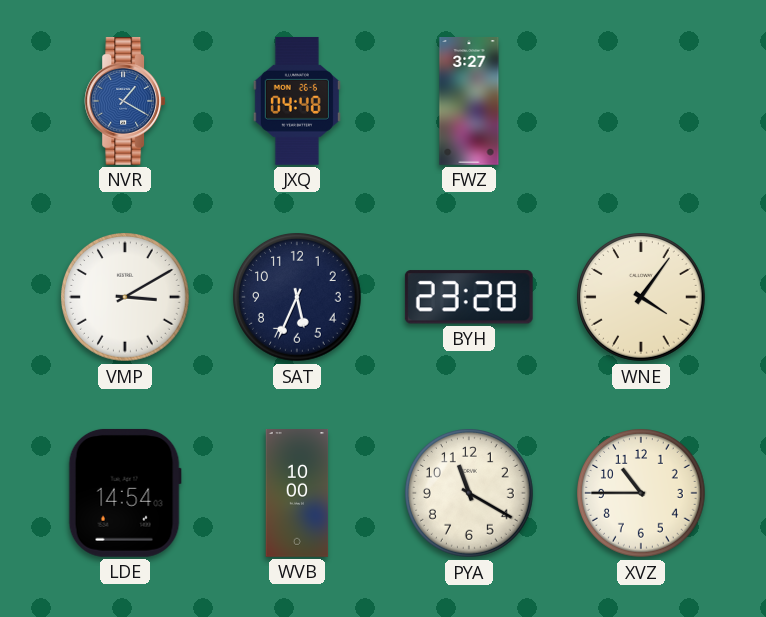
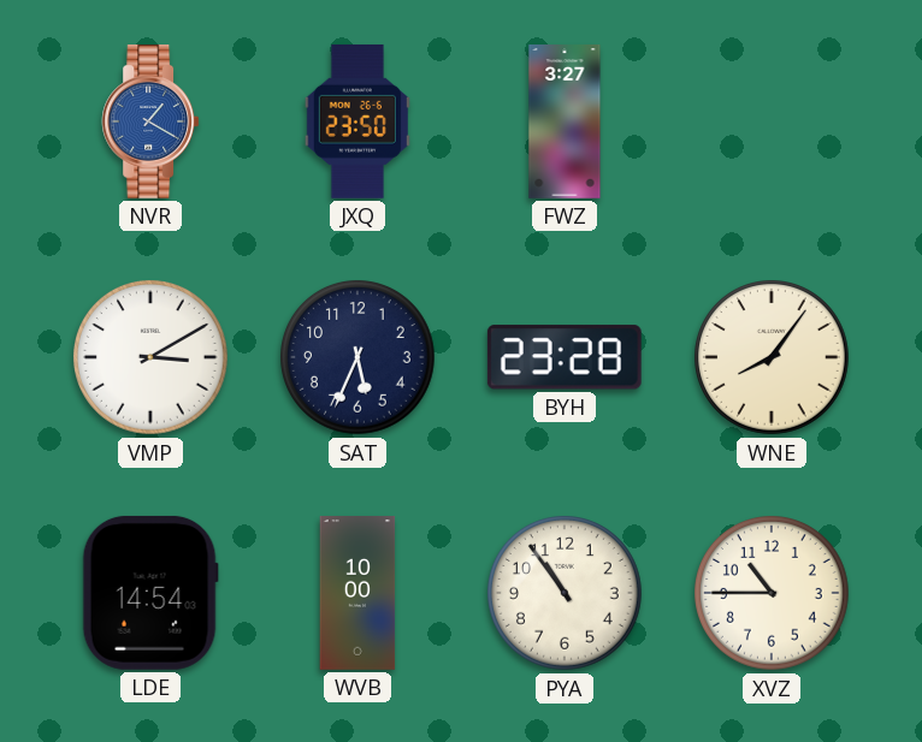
JXQ: 04:48 -> 23:50 (357, 121)
WNE: 4:06 -> 8:06 (773, 358)
PYA: 11:20 -> 10:54 (566, 594)
